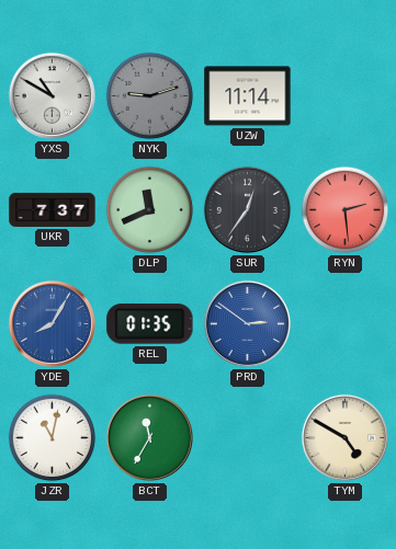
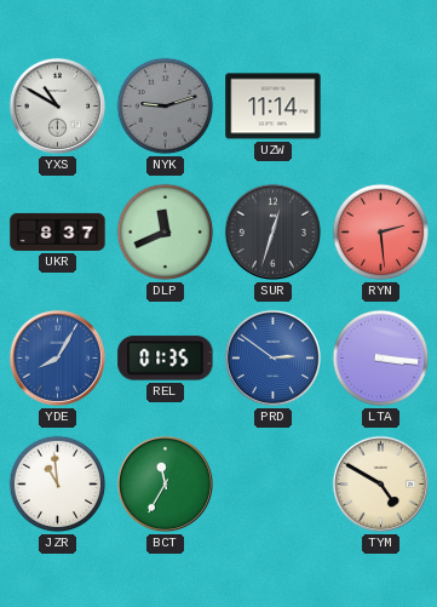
UKR: 7:37 -> 8:37 (58, 231)
SUR: 12:36 -> 12:33 (272, 231)
LTA: none -> 3:16 (381, 359)
JZR: 11:02 -> 10:59 (58, 485)
